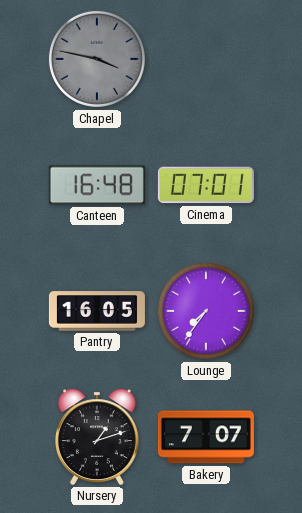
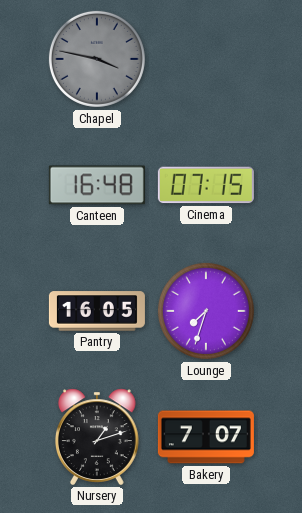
Cinema: 07:01 -> 07:15 (206, 185)
Lounge: 7:36 -> 7:33 (206, 311)
